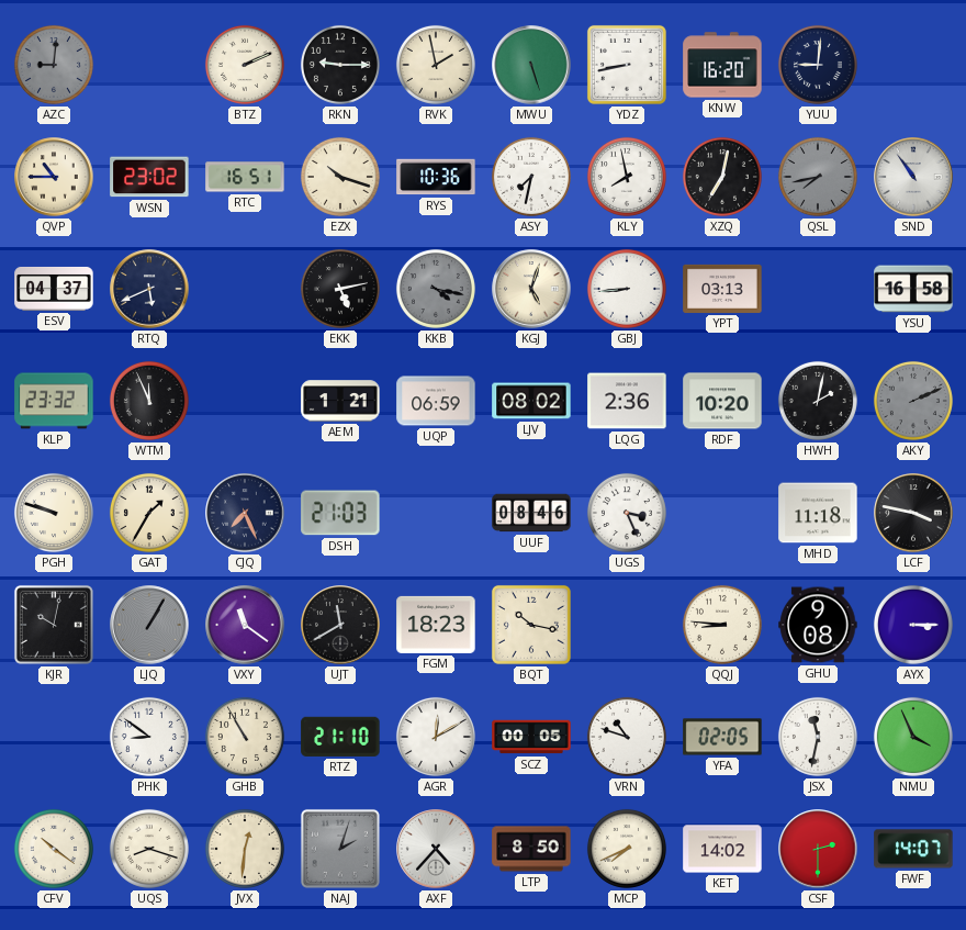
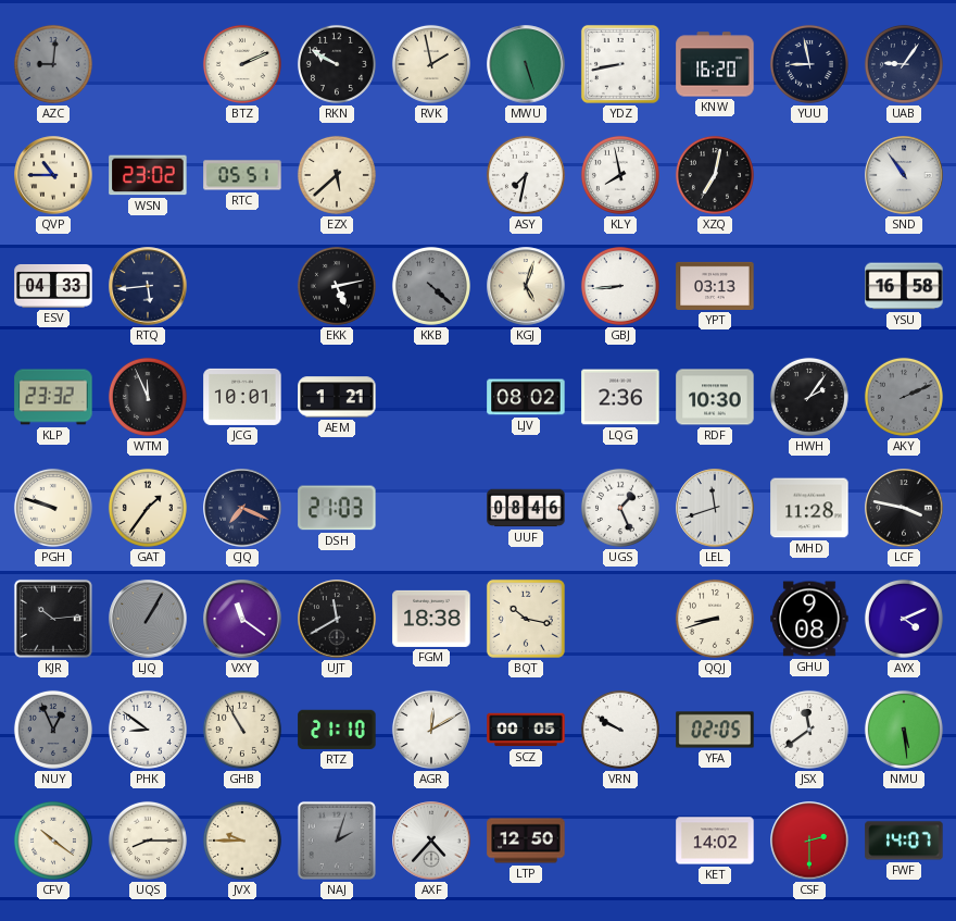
RKN: 9:15 -> 9:50 (337, 64)
YUU: 9:01 -> 8:58 (809, 64)
UAB: none -> 9:06 (904, 64)
RTC: 16:51 -> 05:51 (242, 175)
EZX: 10:18 -> 5:38 (337, 175)
RYS: 10:36 -> none (436, 177)
QSL: 7:43 -> none (818, 177)
ESV: 04:37 -> 04:33 (53, 286)
RTQ: 5:41 -> 5:44 (148, 286)
KKB: 4:17 -> 4:22 (431, 286)
JCG: none -> 10:01 (242, 397)
UQP: 06:59 -> none (436, 401)
RDF: 10:20 -> 10:30 (715, 397)
HWH: 2:02 -> 2:06 (809, 397)
GAT: 1:35 -> 1:36 (148, 508)
CJQ: 7:26 -> 7:19 (242, 508)
UGS: 3:26 -> 1:26 (620, 508)
LEL: none -> 11:42 (715, 508)
MHD: 11:18 -> 11:28 (809, 508)
KJR: 10:02 -> 10:14 (53, 619)
FGM: 18:23 -> 18:38 (431, 619)
QQJ: 8:46 -> 8:42 (715, 619)
AYX: 3:15 -> 4:11 (904, 619)
NUY: none -> 12:56 (53, 730)
VRN: 10:48 -> 9:50 (620, 730)
JSX: 11:32 -> 11:39 (809, 730)
NMU: 3:56 -> 5:29 (904, 730)
UQS: 8:18 -> 8:15 (148, 841)
JVX: 12:31 -> 9:45 (242, 841)
LTP: 8:50 -> 12:50 (526, 841)
MCP: 7:41 -> none (627, 849)
